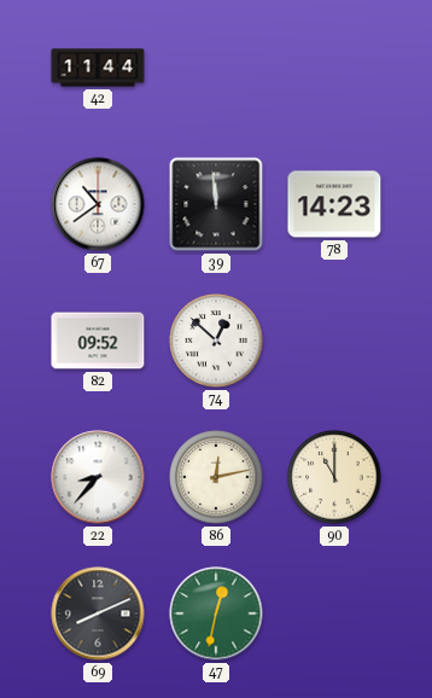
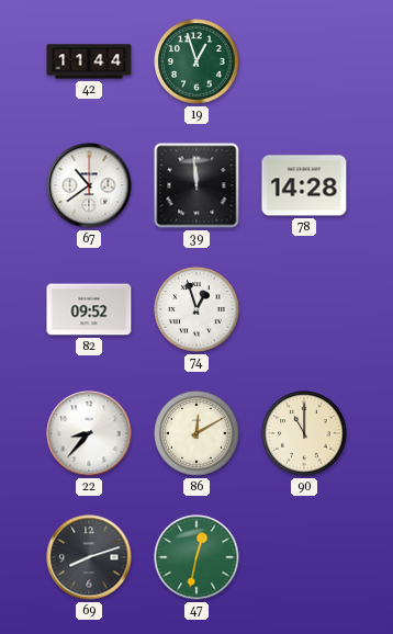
19: none -> 12:57 (196, 61)
78: 14:23 -> 14:28 (304, 185)
74: 12:52 -> 12:57 (196, 309)
86: 12:13 -> 12:10 (196, 433)
69: 8:11 -> 8:12 (89, 557)
